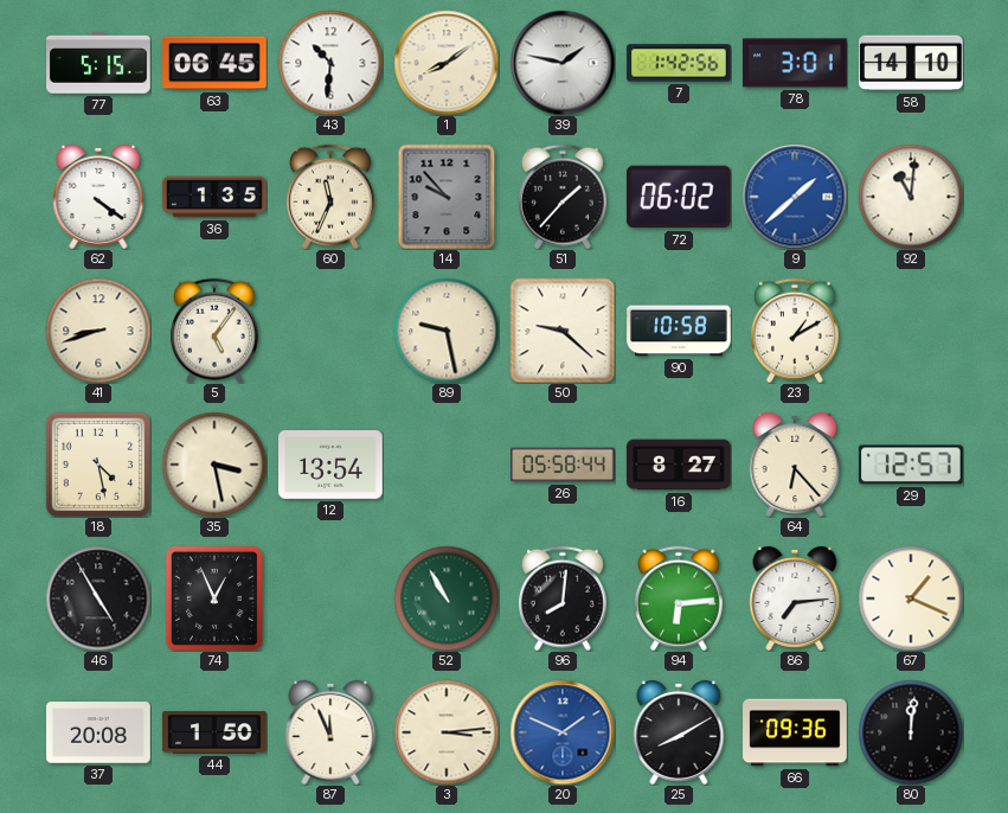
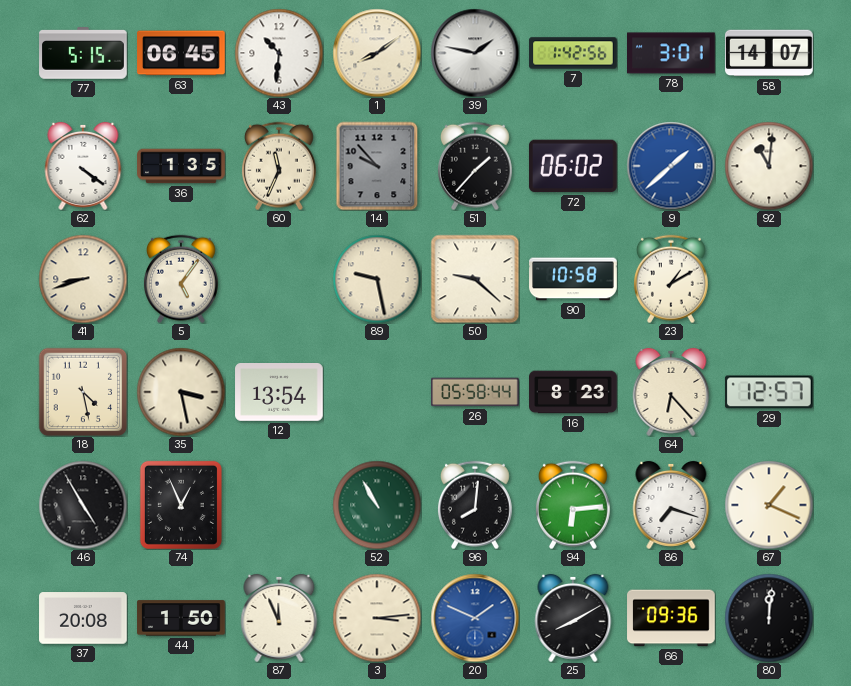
58: 14:10 -> 14:07 (770, 53)
16: 8:27 -> 8:23 (574, 392)
86: 7:14 -> 7:18 (671, 505)
